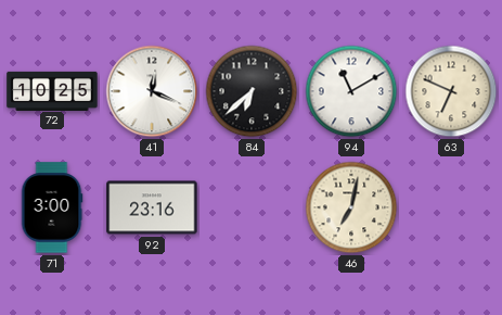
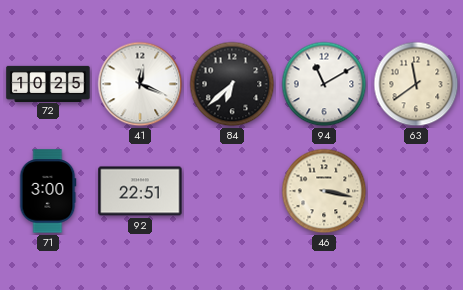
63: 6:49 -> 11:39 (416, 84)
92: 23:16 -> 22:51 (140, 191)
46: 7:02 -> 3:17 (324, 191)
